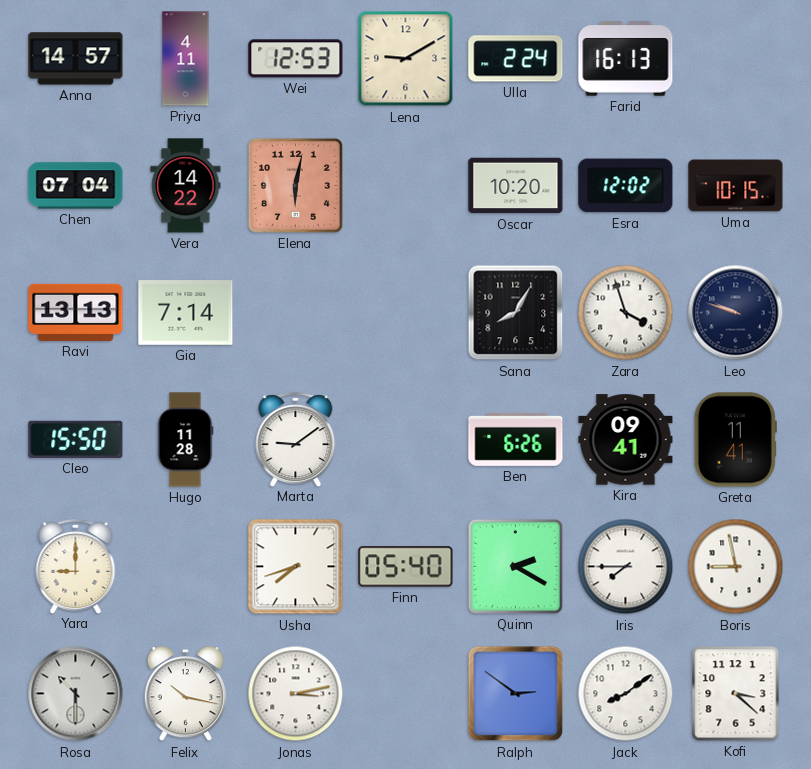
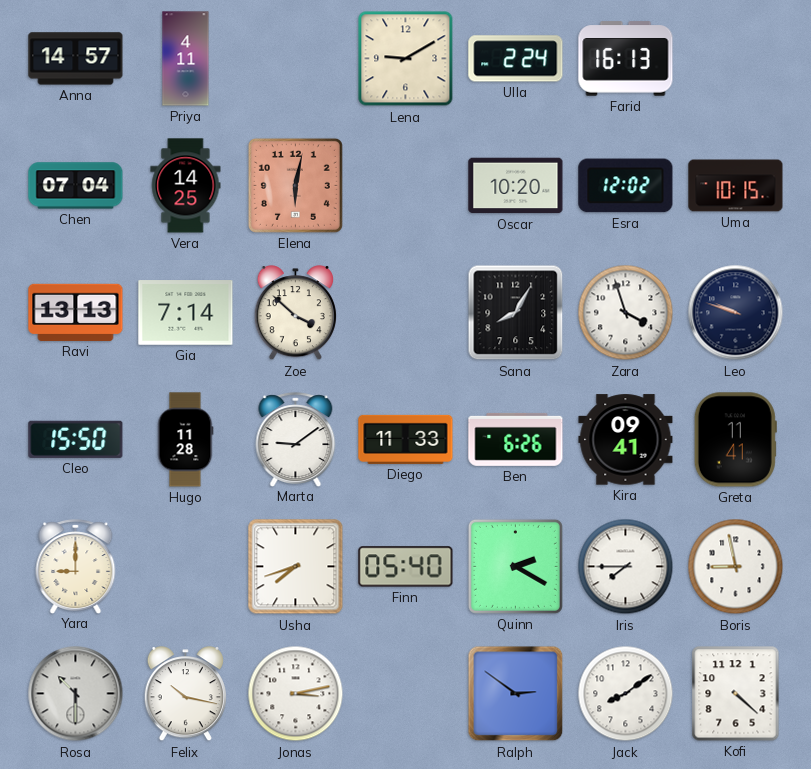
Wei: 12:53 -> none (296, 59)
Vera: 14:22 -> 14:25 (186, 186)
Zoe: none -> 3:52 (295, 313)
Diego: none -> 11:33 (406, 439)
Kofi: 3:22 -> 4:22 (736, 694)
